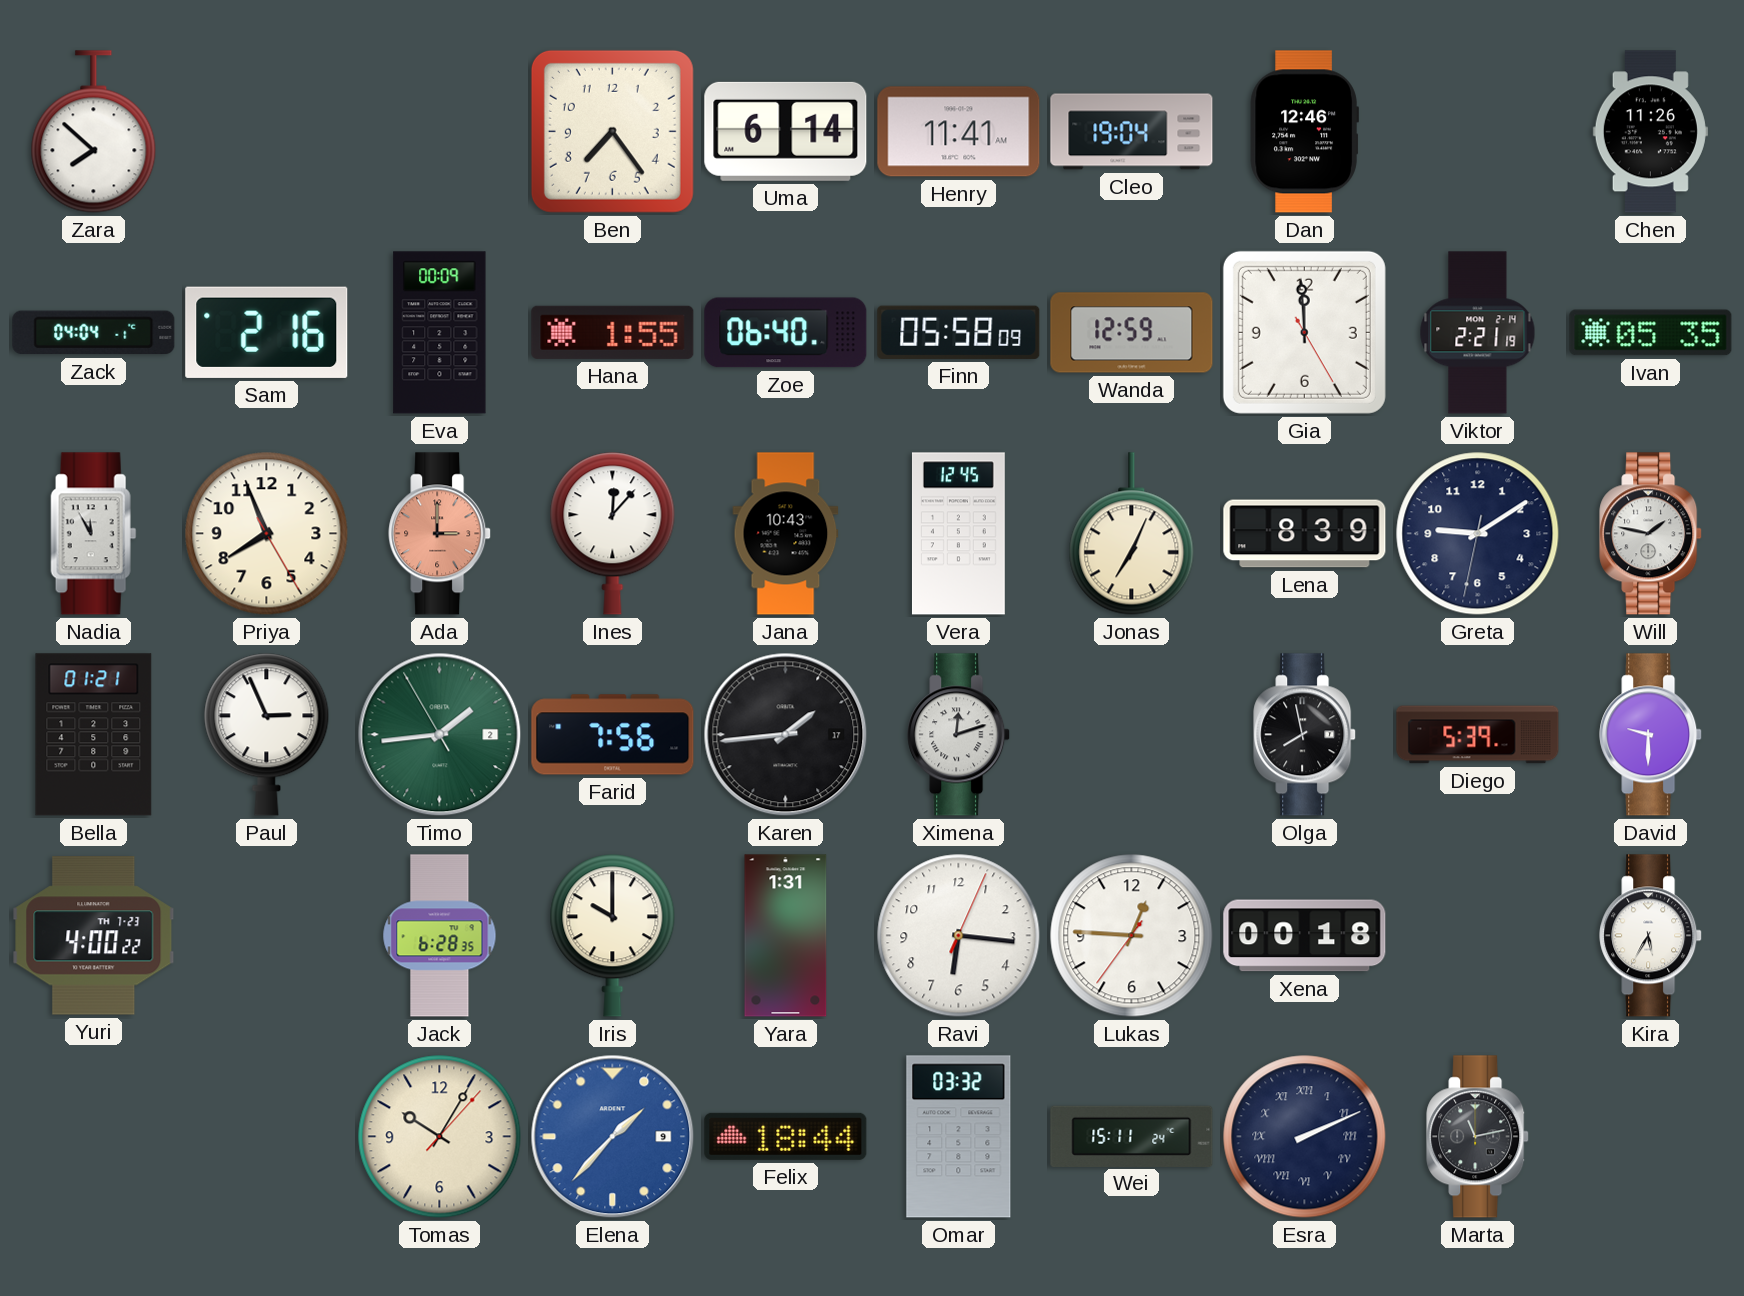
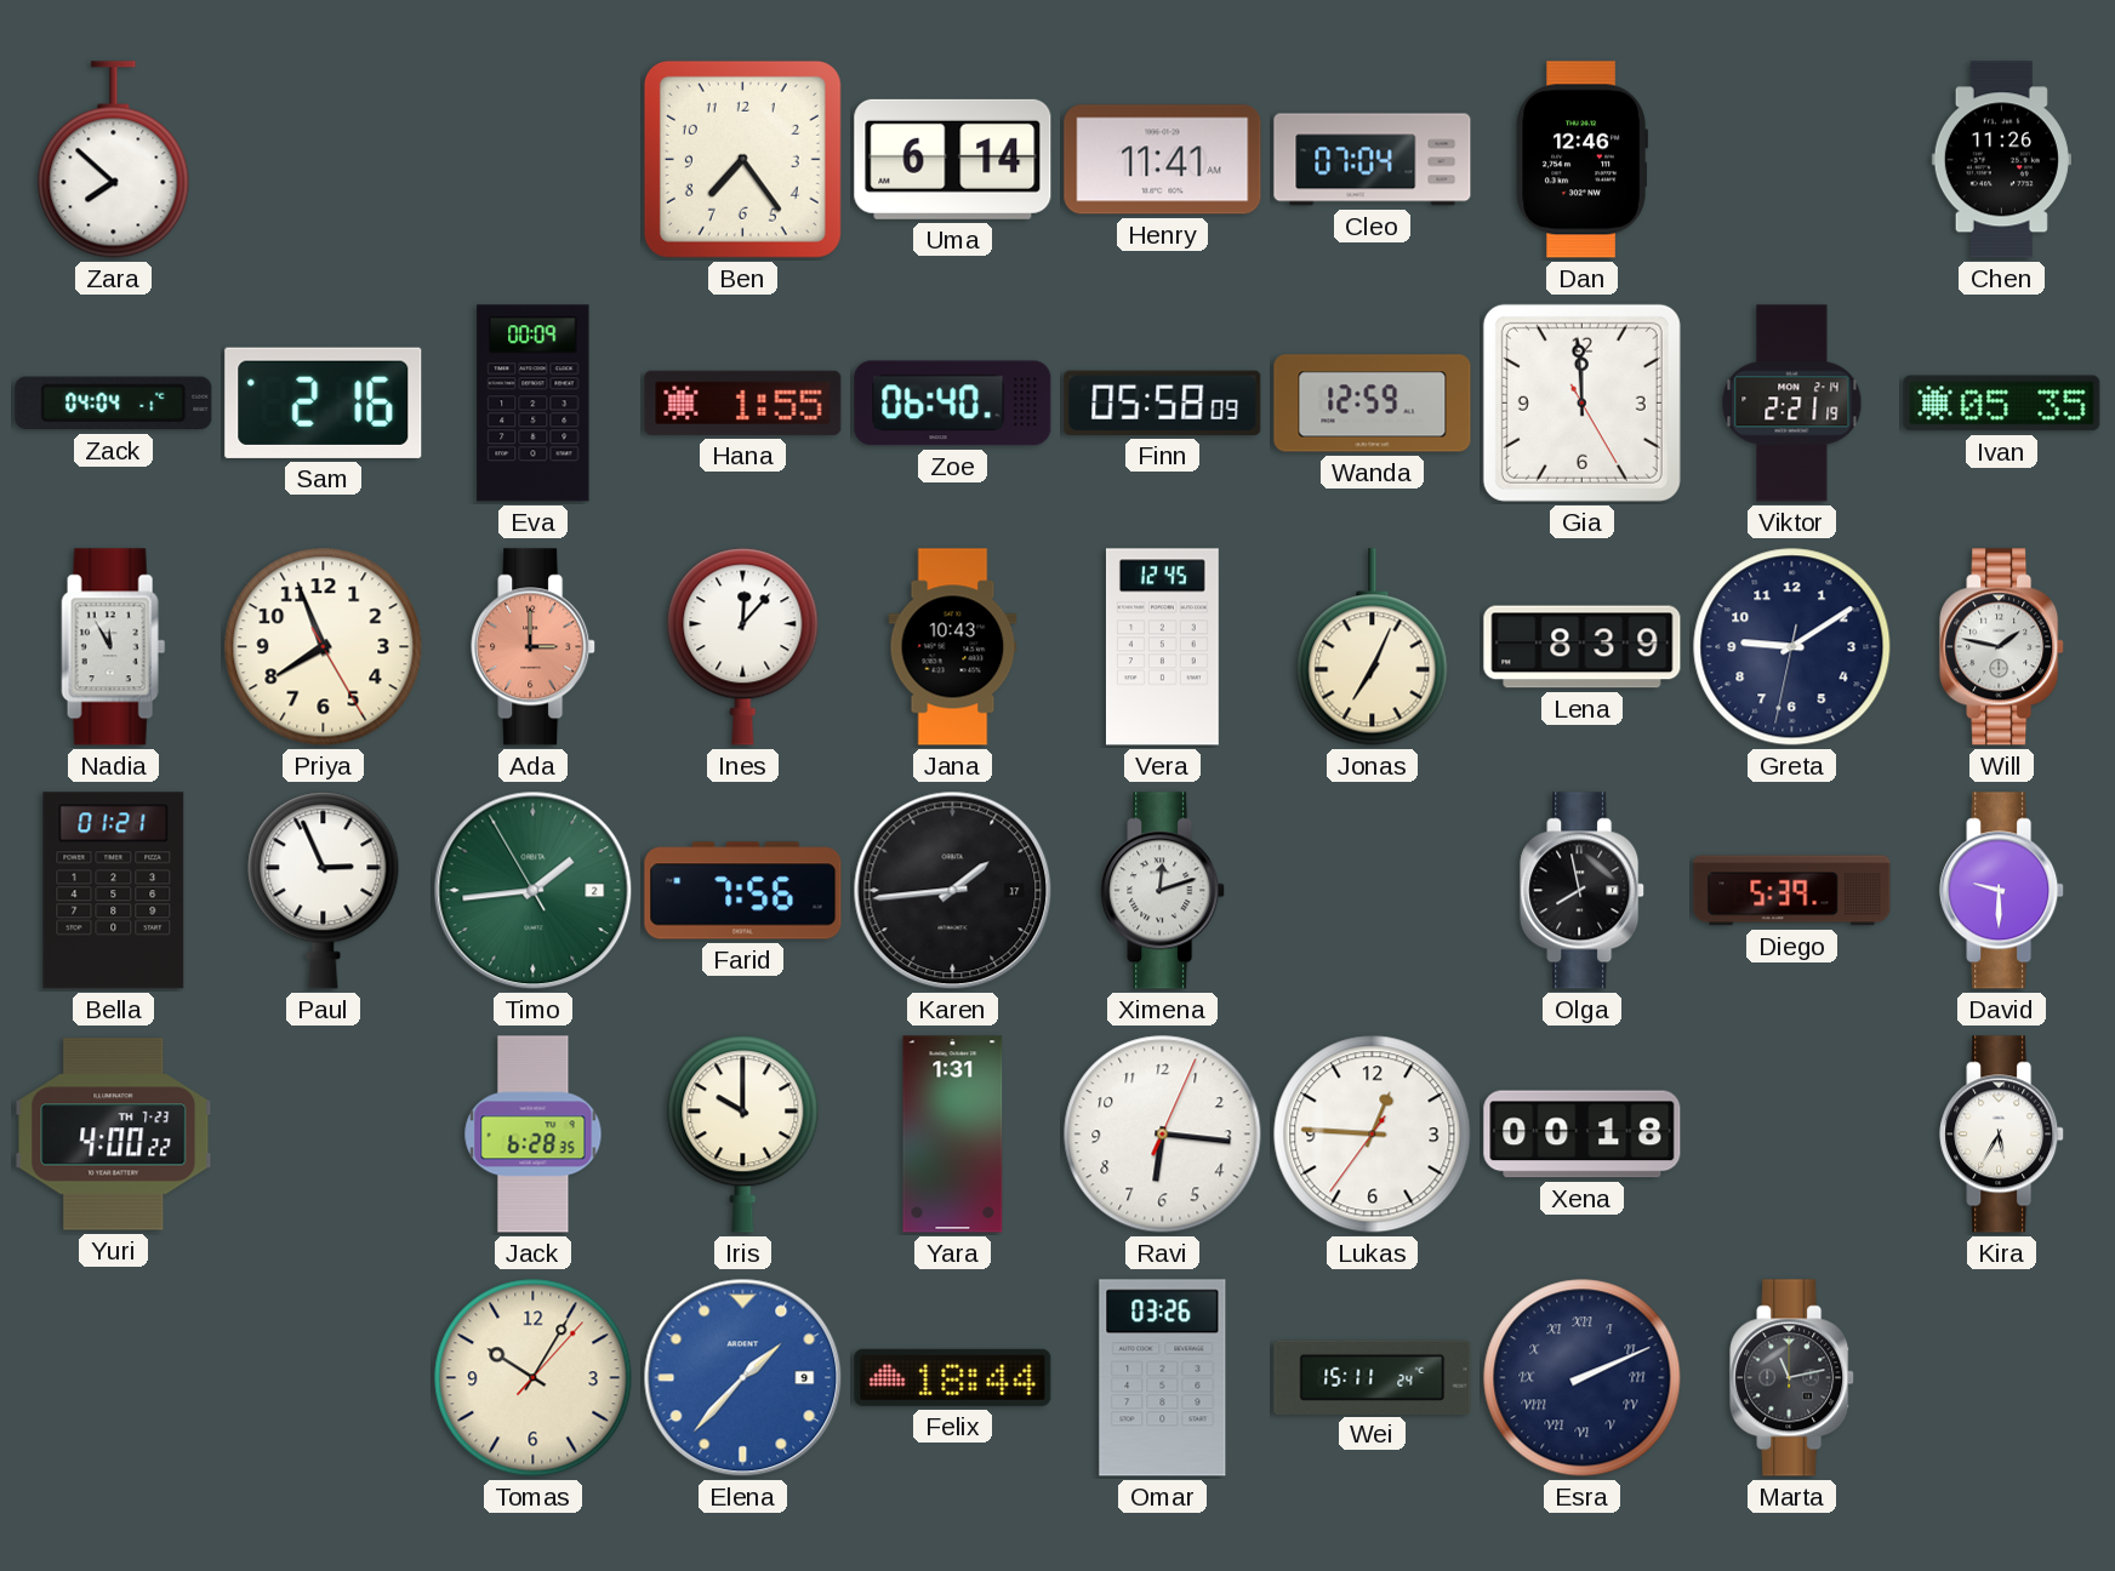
Cleo: 19:04 -> 07:04 (1373, 160)
Omar: 03:32 -> 03:26 (1163, 1378)
